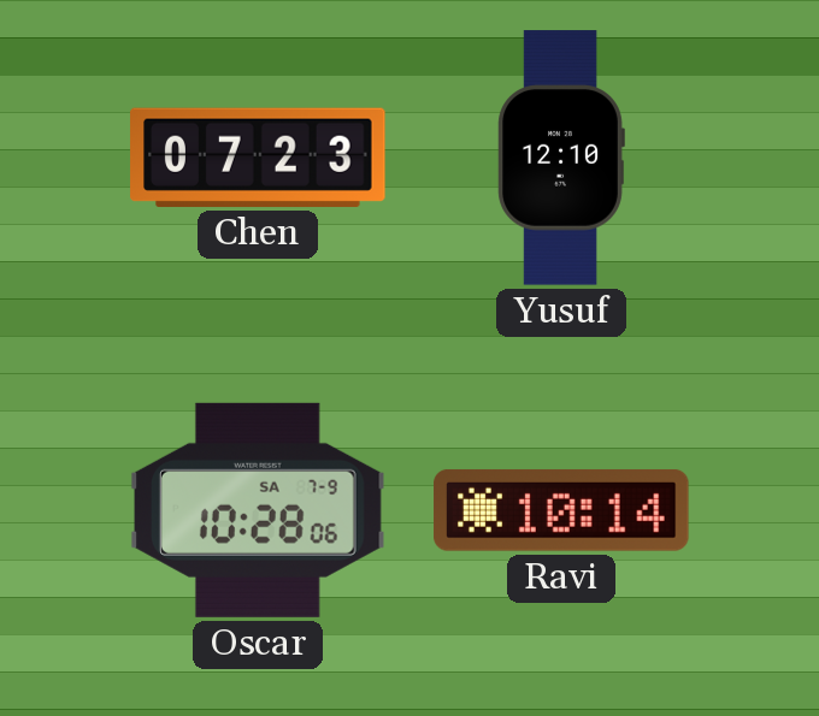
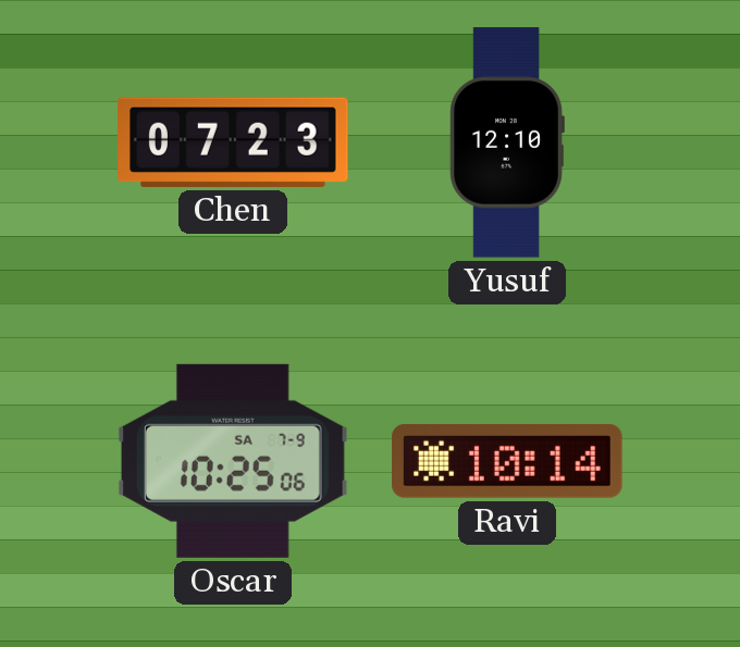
Oscar: 10:28 -> 10:25 (234, 461)
